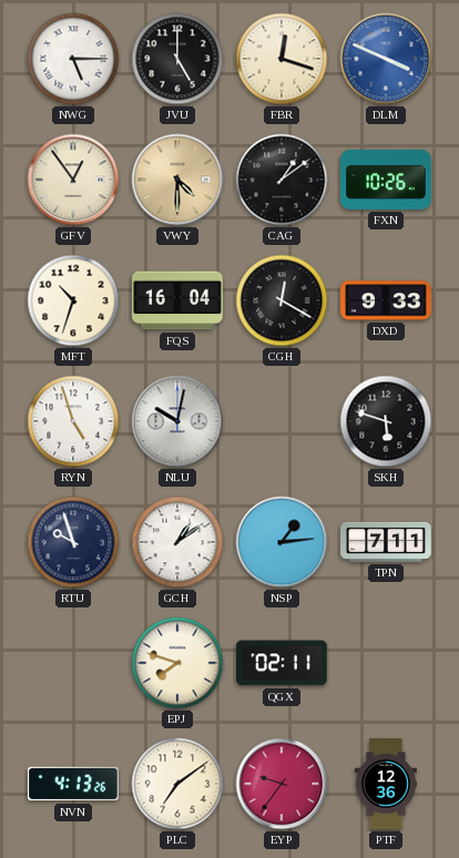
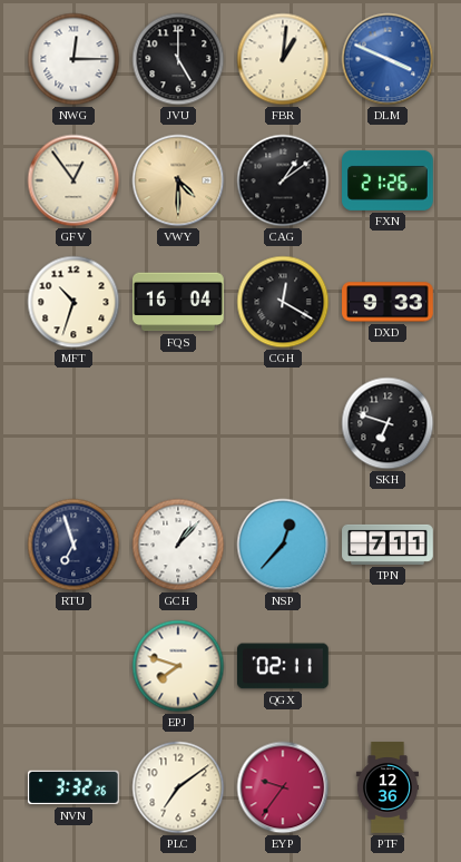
NWG: 5:15 -> 12:15 (73, 59)
FBR: 12:18 -> 1:01 (283, 59)
FXN: 10:26 -> 21:26 (389, 180)
RYN: 4:57 -> none (73, 421)
NLU: 10:02 -> none (177, 421)
SKH: 5:48 -> 6:48 (388, 423)
RTU: 9:57 -> 6:57 (73, 545)
GCH: 1:09 -> 1:07 (178, 545)
NSP: 1:14 -> 12:37 (283, 545)
NVN: 4:13 -> 3:32 (75, 787)
